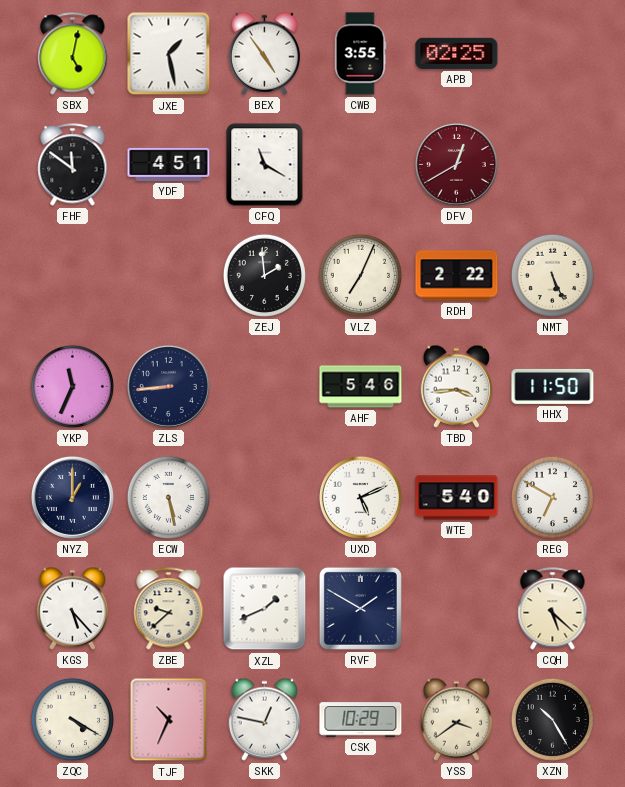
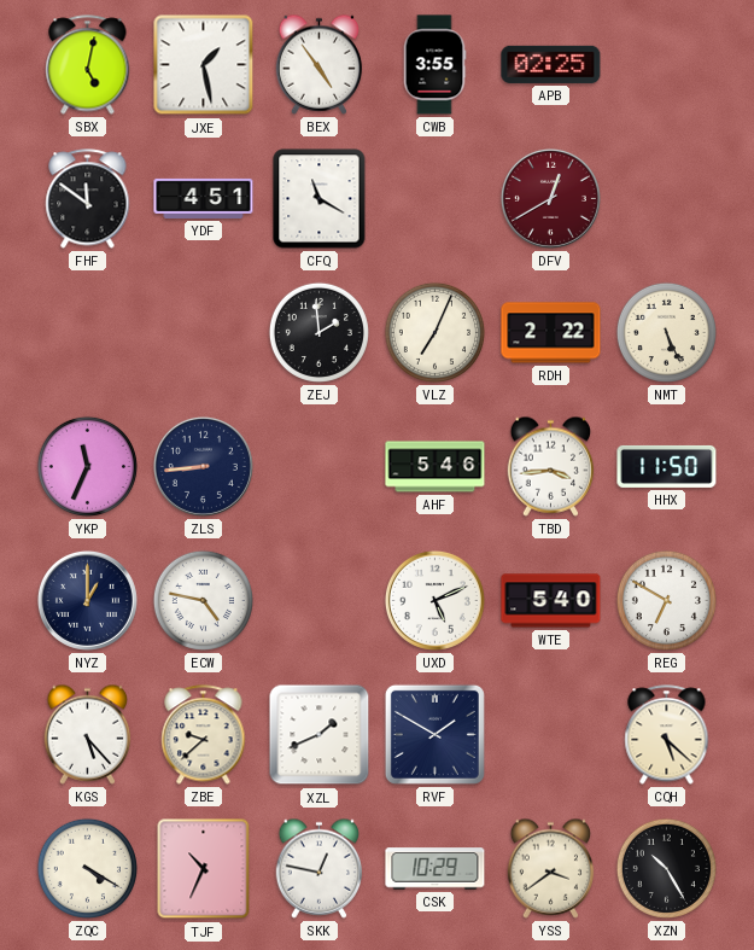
ECW: 5:28 -> 4:47 (203, 600)
